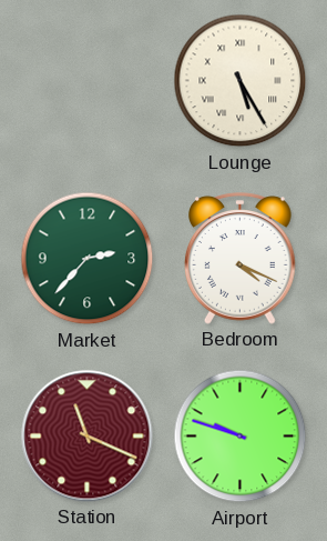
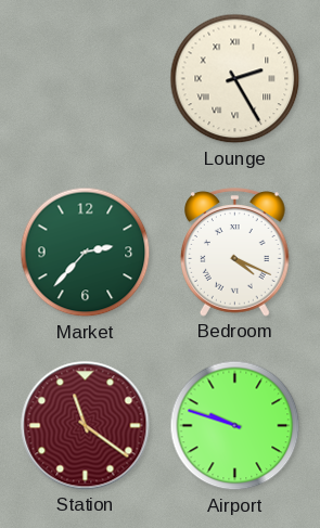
Lounge: 5:25 -> 2:25 (235, 79)
Station: 11:19 -> 11:21 (86, 426)
